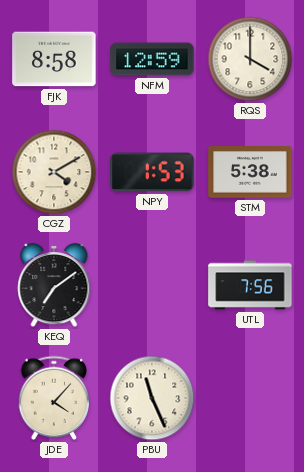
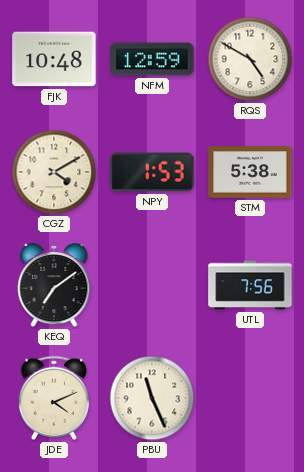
FJK: 8:58 -> 10:48 (54, 59)
RQS: 4:00 -> 4:50 (250, 59)
JDE: 4:07 -> 4:11 (54, 398)
